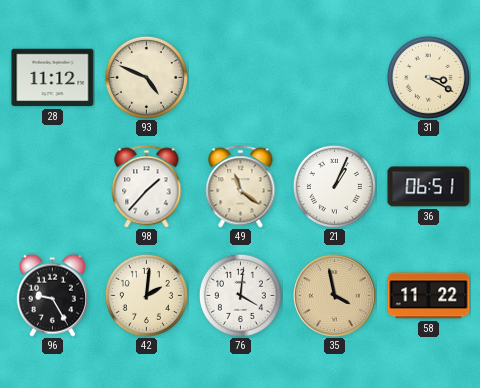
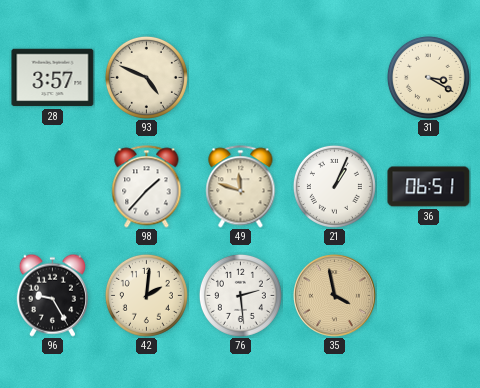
28: 11:12 -> 3:57 (53, 78)
49: 11:21 -> 11:48 (241, 187)
76: 4:01 -> 2:29 (240, 295)
58: 11:22 -> none (429, 296)
